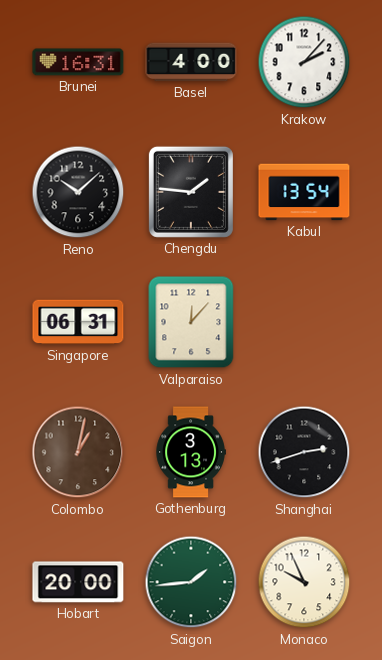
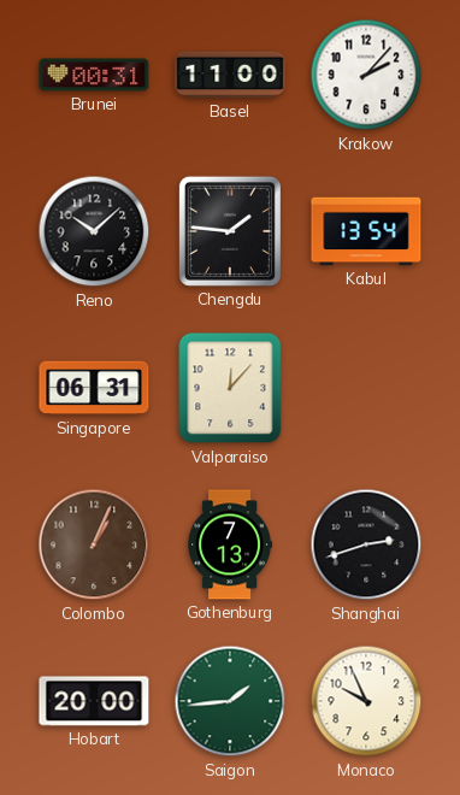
Brunei: 16:31 -> 00:31 (94, 75)
Basel: 4:00 -> 11:00 (230, 75)
Colombo: 1:02 -> 1:04 (94, 544)
Gothenburg: 3:13 -> 7:13 (230, 544)
